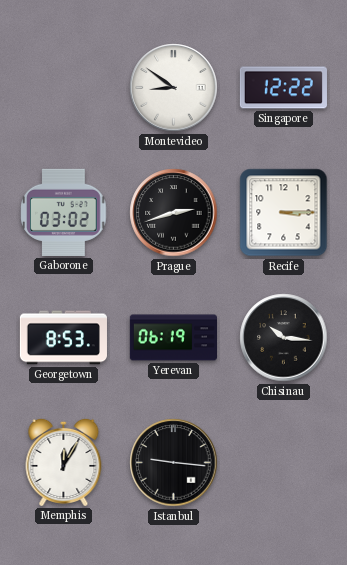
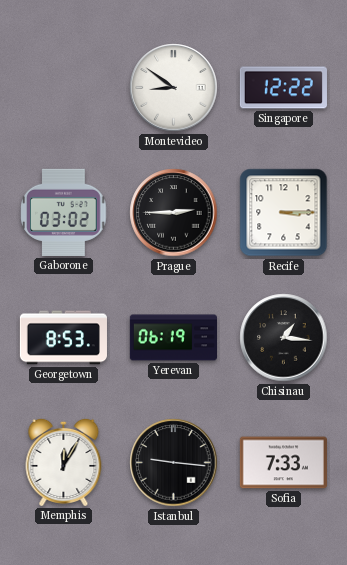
Prague: 2:42 -> 2:45 (174, 213)
Chisinau: 10:16 -> 1:16 (284, 338)
Sofia: none -> 7:33 (283, 463)
